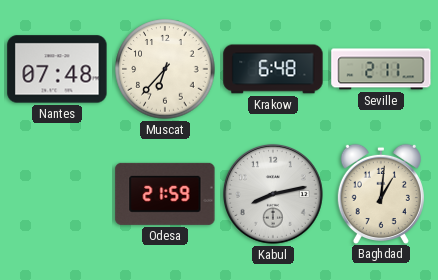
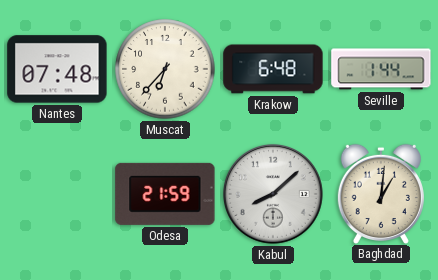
Seville: 2:11 -> 1:44 (381, 69)
Kabul: 8:13 -> 8:08 (273, 194)
